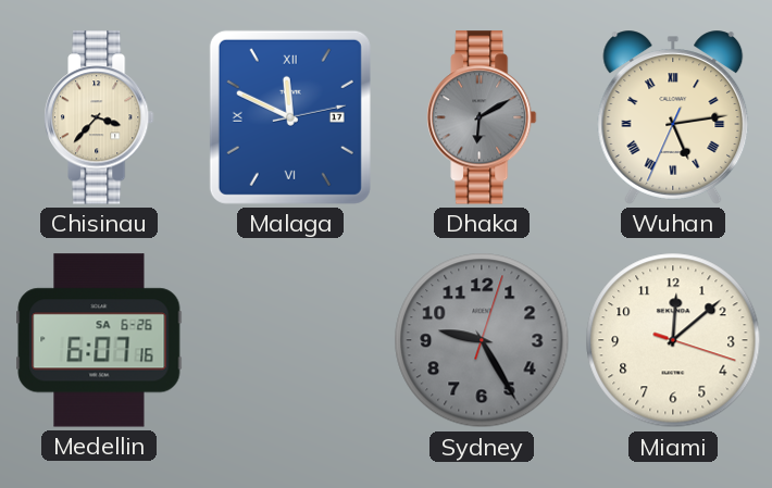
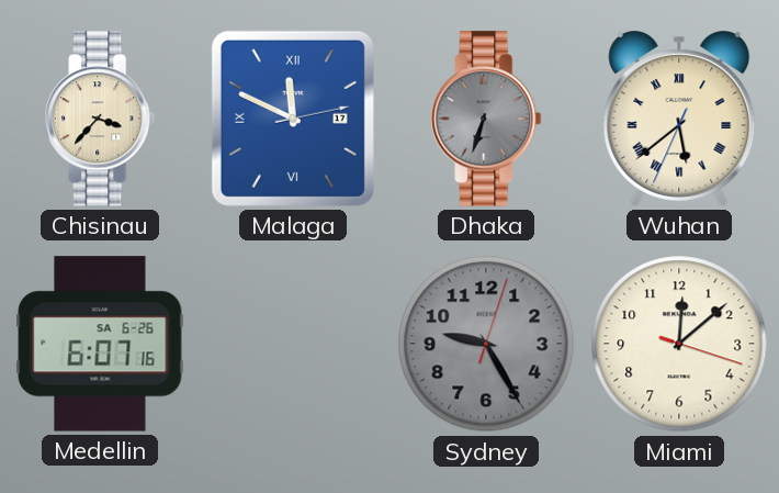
Dhaka: 6:10 -> 6:33 (486, 119)
Wuhan: 5:13 -> 5:38 (679, 119)
